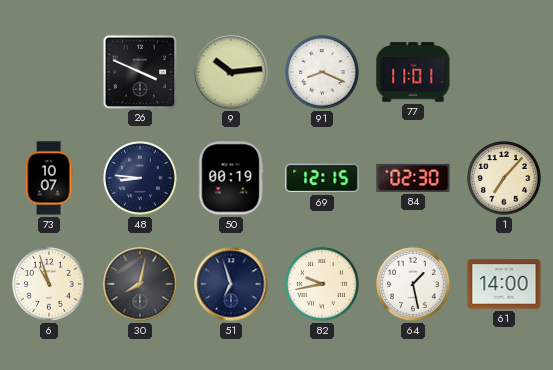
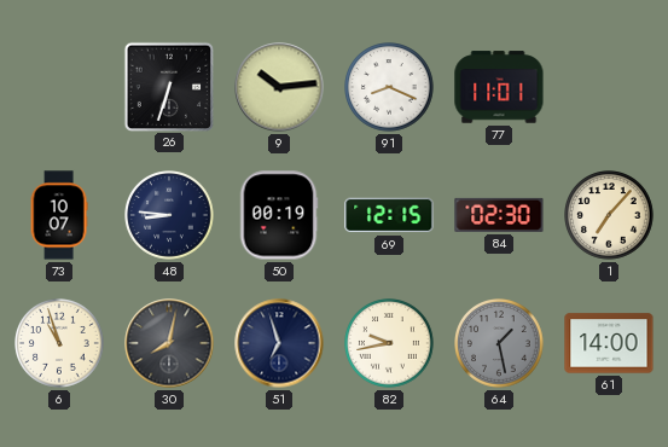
26: 3:49 -> 6:33 (168, 86)
64 dial: white -> grey (499, 343)
